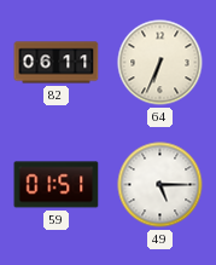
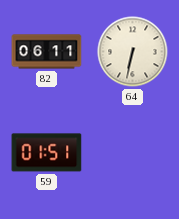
64: 6:34 -> 6:32 (133, 52)
49: 5:15 -> none (160, 185)
